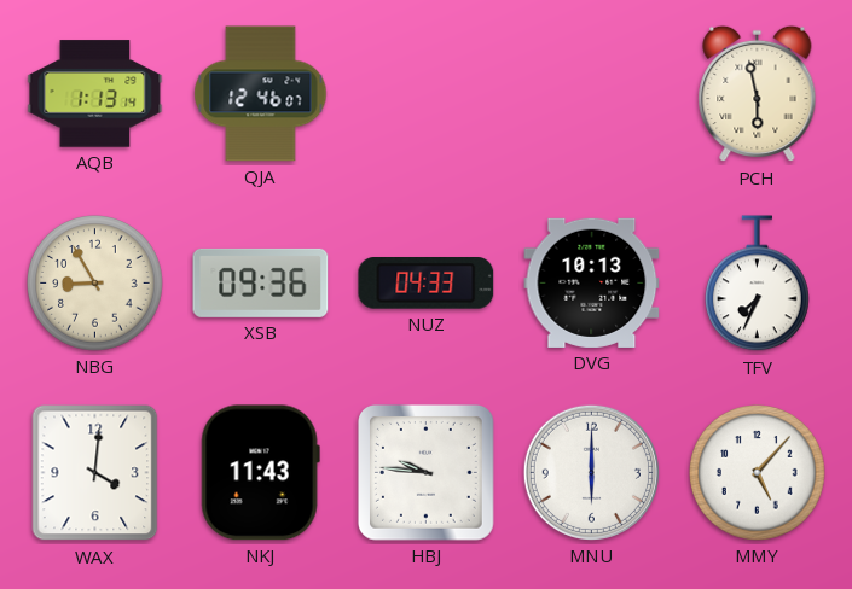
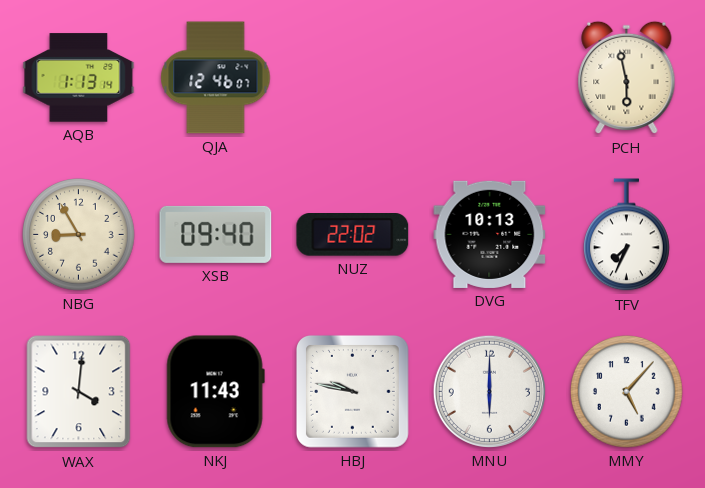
XSB: 09:36 -> 09:40 (216, 234)
NUZ: 04:33 -> 22:02 (353, 235)
HBJ: 9:46 -> 9:47 (352, 391)
